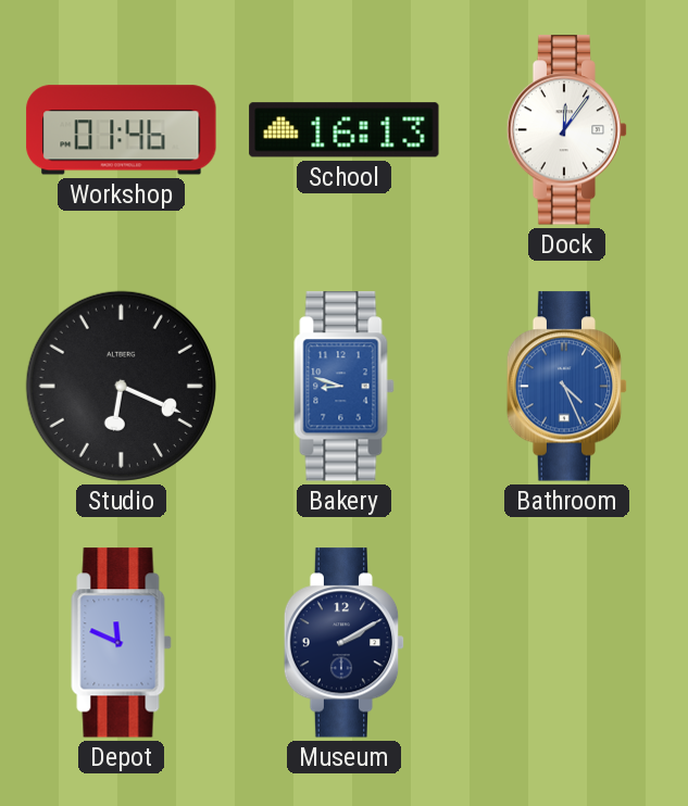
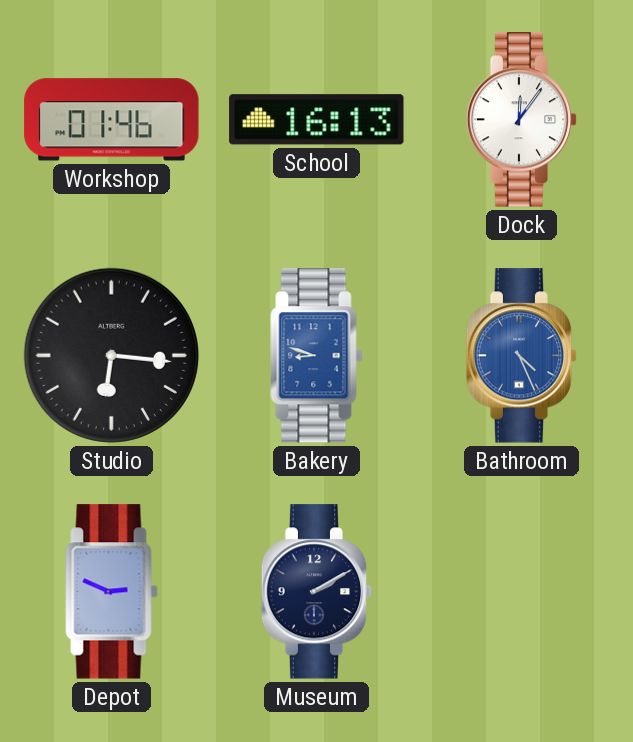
Studio: 6:19 -> 6:16 (111, 355)
Depot: 11:49 -> 2:49 (112, 592)
